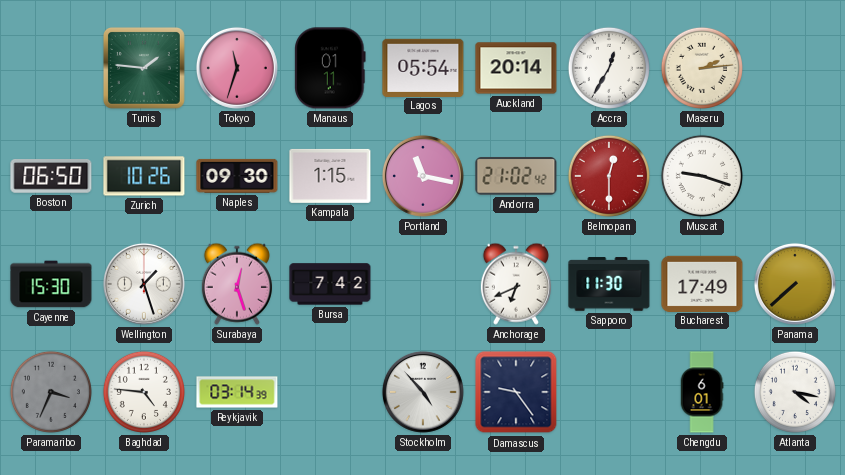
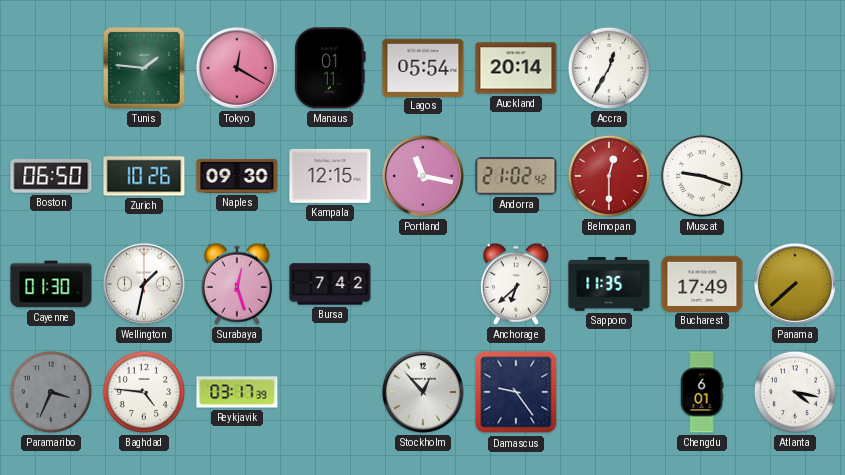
Tokyo: 11:33 -> 12:20 (237, 68)
Maseru: 2:14 -> none (702, 68)
Kampala: 1:15 -> 12:15 (330, 176)
Cayenne: 15:30 -> 01:30 (51, 284)
Wellington: 1:27 -> 1:32 (144, 284)
Anchorage: 6:41 -> 6:38 (516, 284)
Sapporo: 11:30 -> 11:35 (609, 284)
Reykjavik: 03:14 -> 03:17 (237, 392)
Stockholm: 4:53 -> 12:53 (423, 392)
